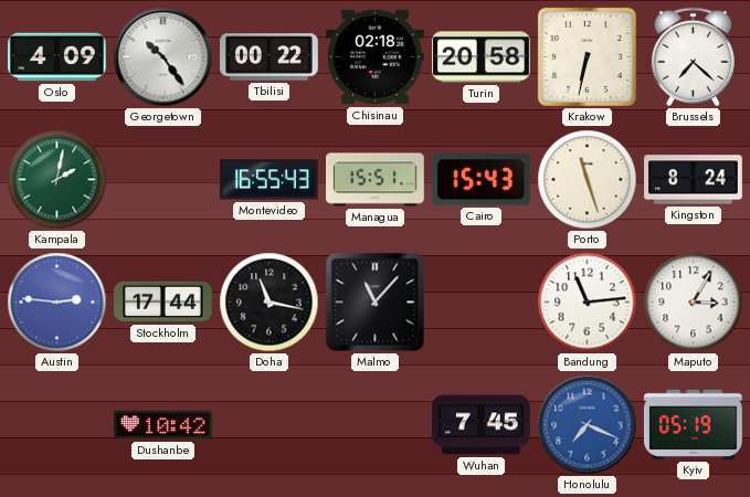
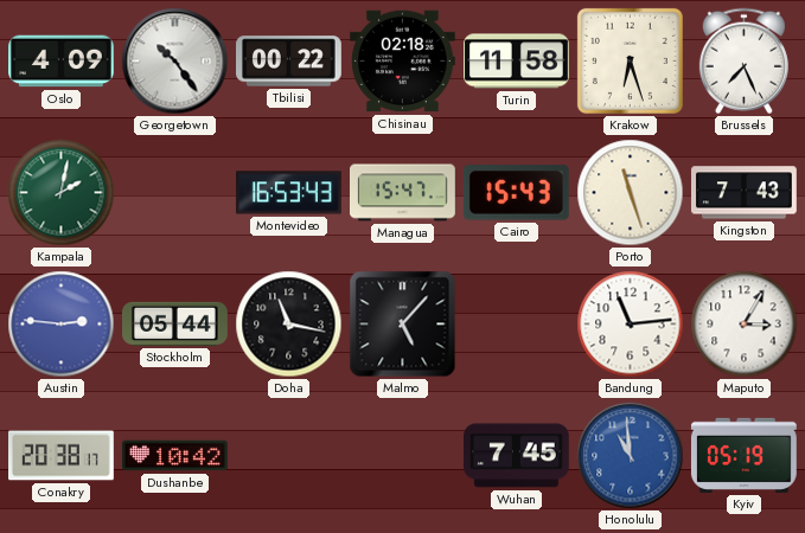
Turin: 20:58 -> 11:58 (517, 62)
Krakow: 6:32 -> 6:27 (630, 60)
Brussels: 7:22 -> 7:26 (743, 62)
Montevideo: 16:55 -> 16:53 (289, 193)
Managua: 15:51 -> 15:47 (403, 193)
Kingston: 8:24 -> 7:43 (745, 193)
Stockholm: 17:44 -> 05:44 (175, 323)
Malmo: 11:07 -> 5:07 (403, 325)
Conakry: none -> 20:38 (62, 456)
Honolulu: 7:19 -> 10:59 (631, 456)
